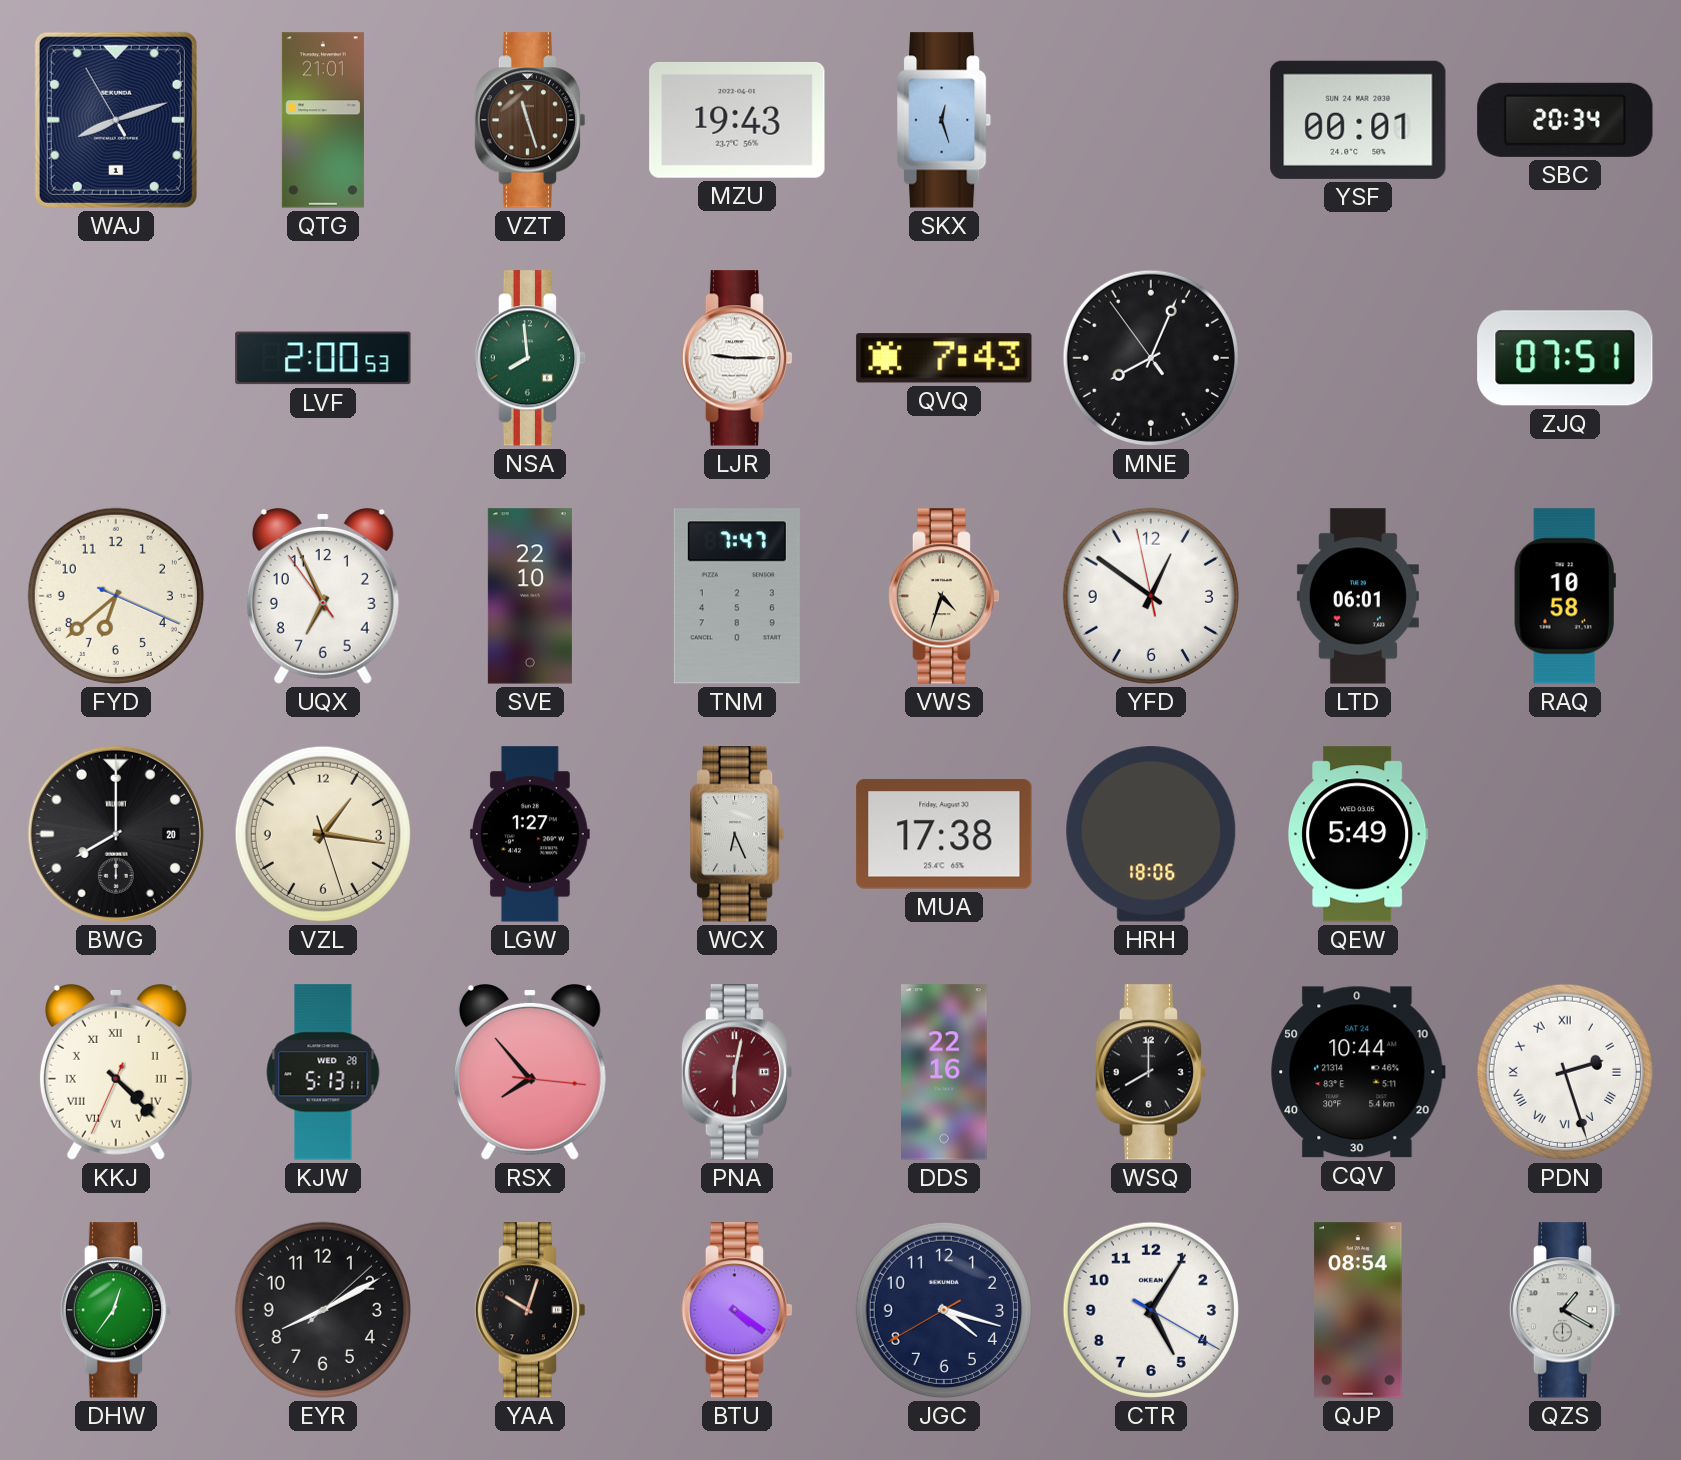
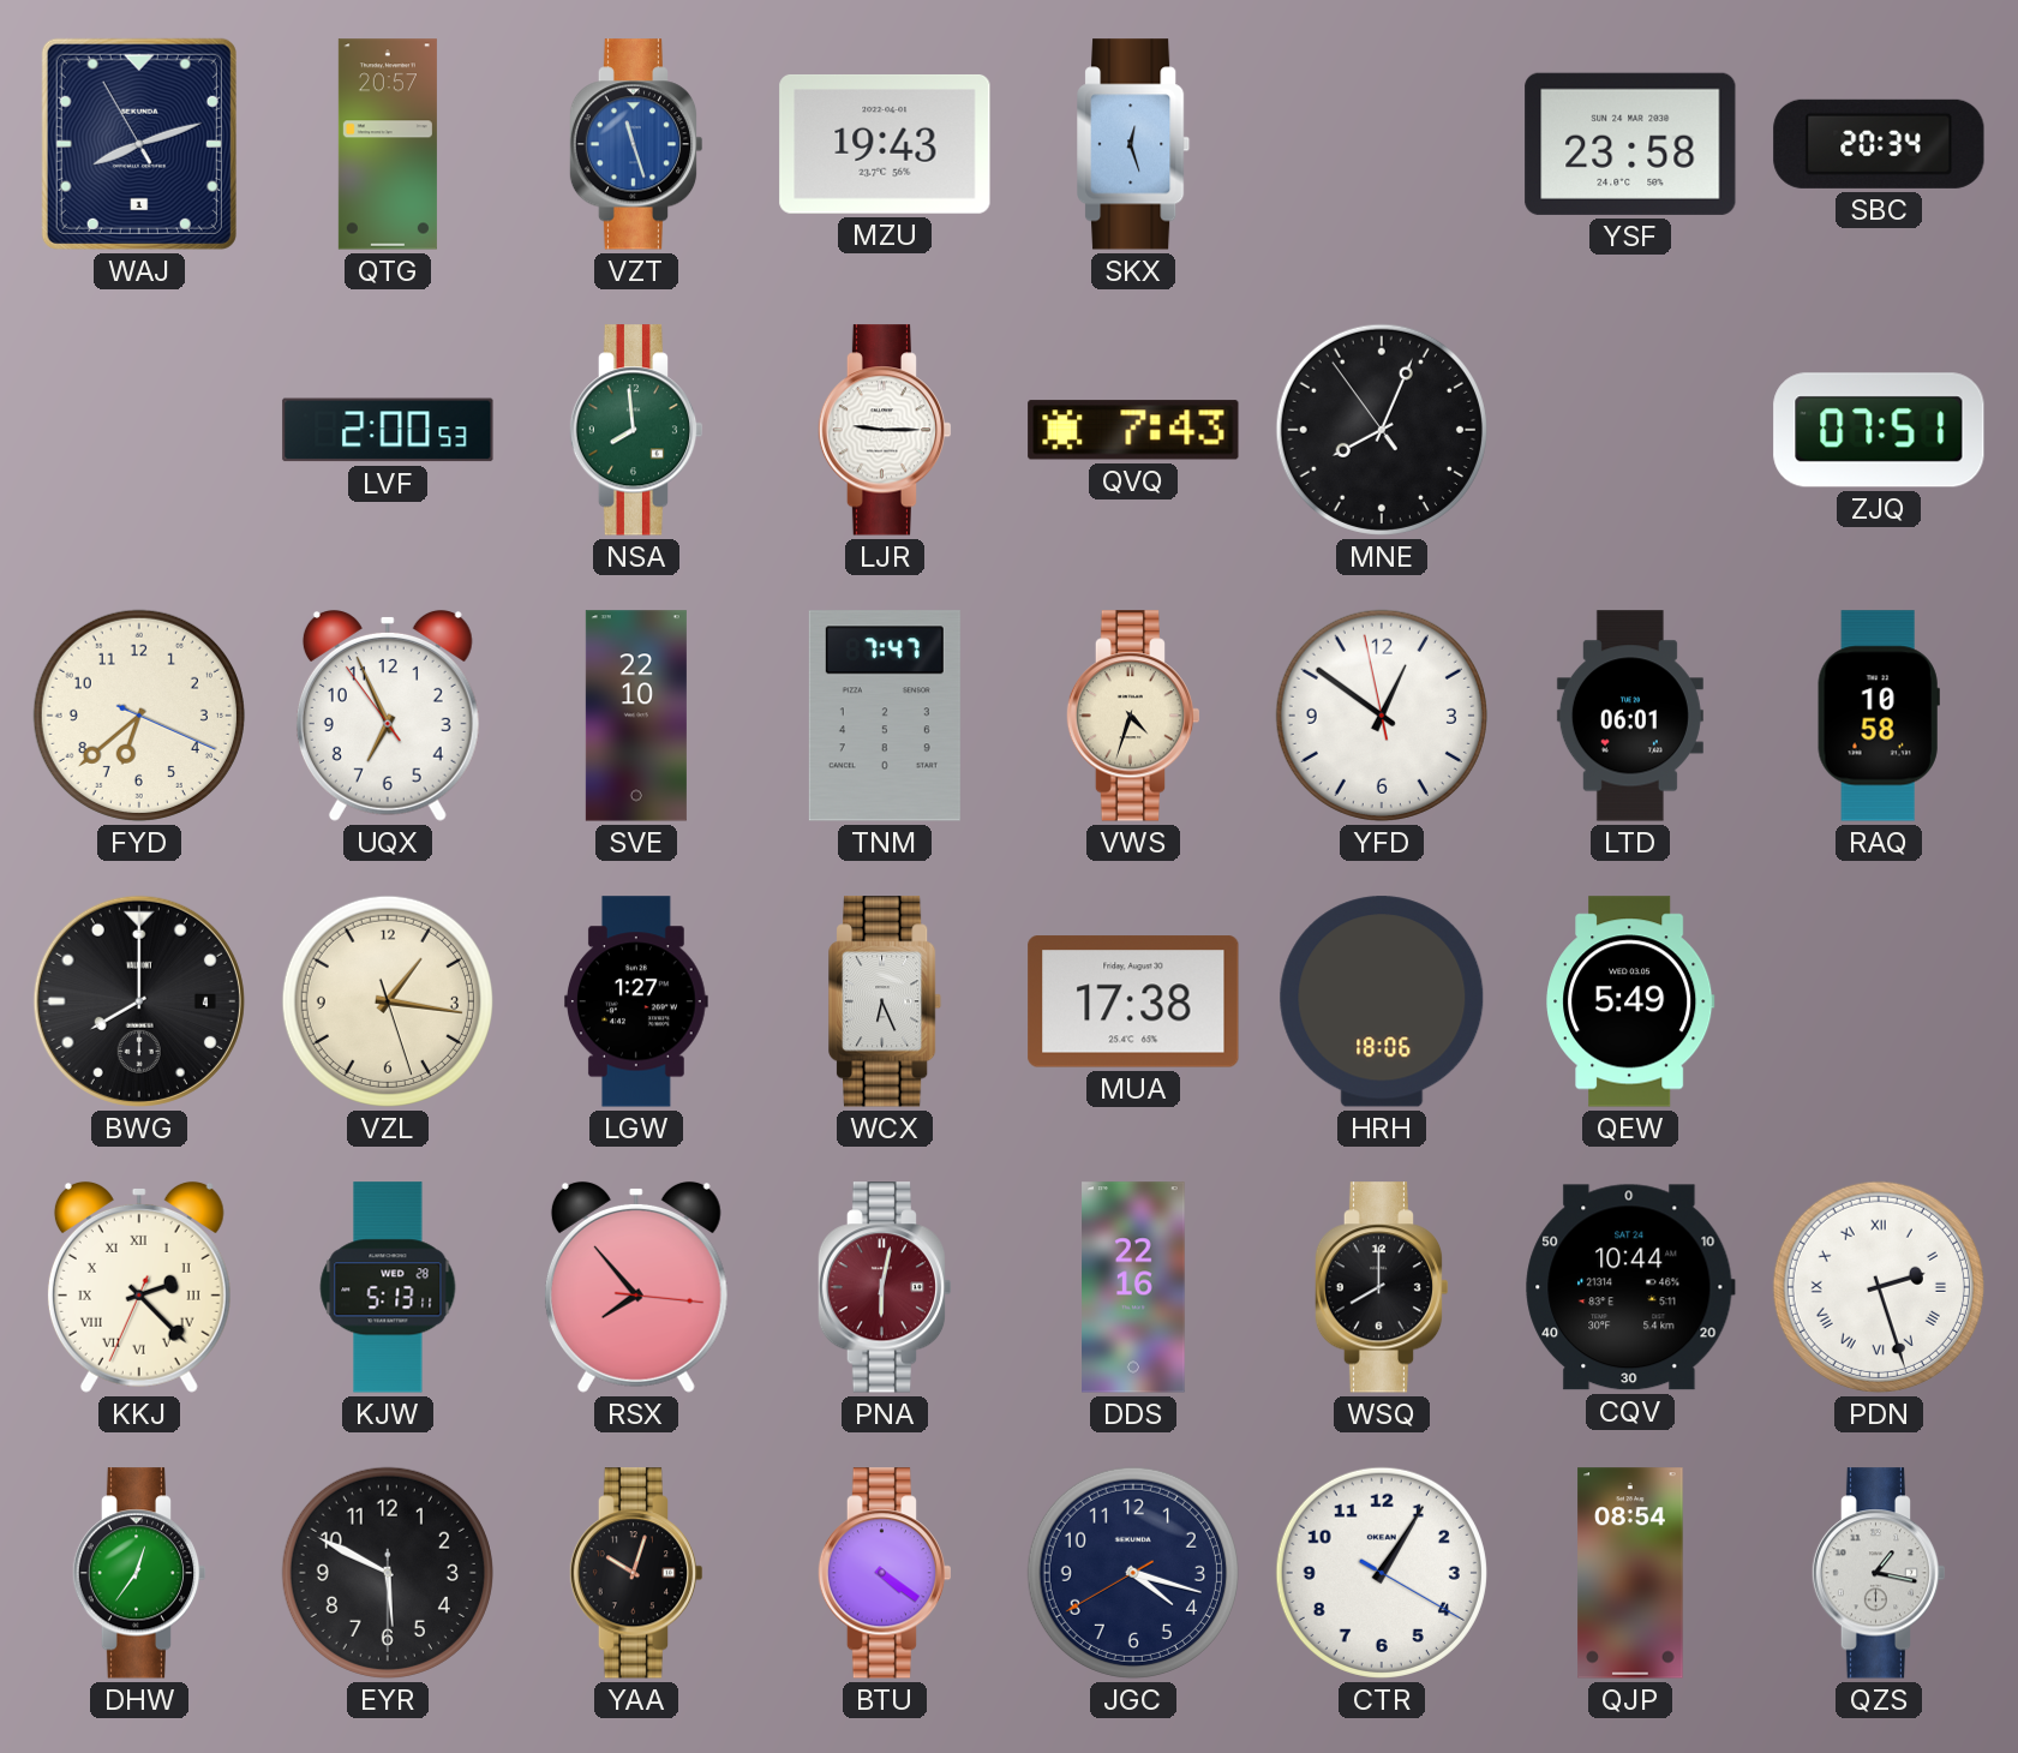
QTG: 21:01 -> 20:57 (388, 144)
VZT dial: brown -> blue (636, 144)
YSF: 00:01 -> 23:58 (1630, 144)
BWG date: 20 -> 4 (139, 1001)
KKJ: 4:22 -> 2:22 (139, 1287)
EYR: 8:10 -> 5:49 (388, 1573)
CTR: 5:05 -> 1:05 (1382, 1573)
QZS: 1:20 -> 1:17 (1879, 1573)
